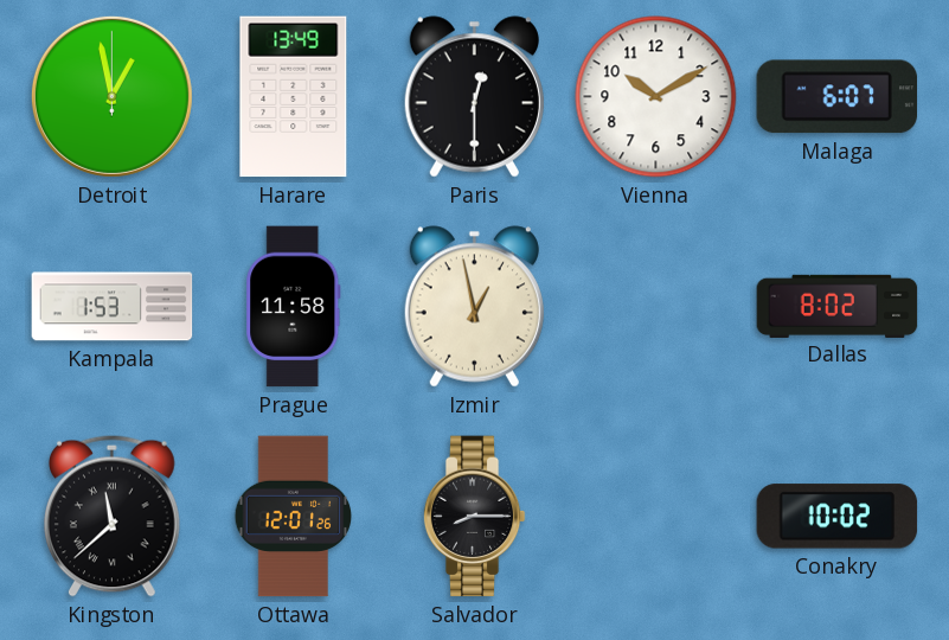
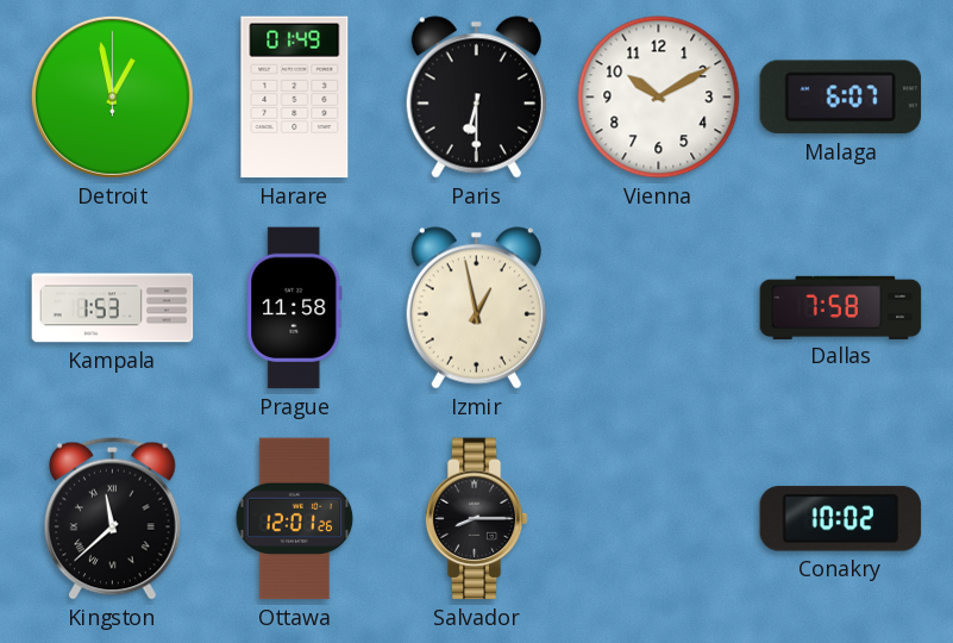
Harare: 13:49 -> 01:49 (295, 98)
Paris: 12:30 -> 6:30 (476, 98)
Dallas: 8:02 -> 7:58 (841, 307)
